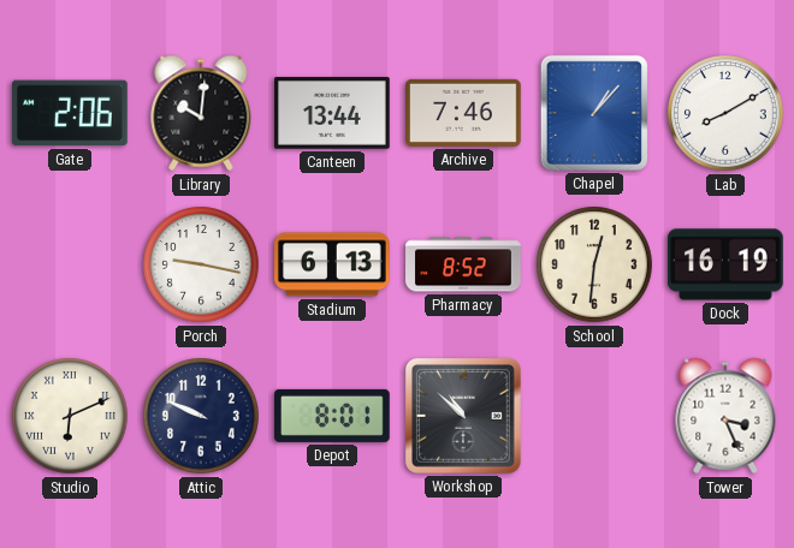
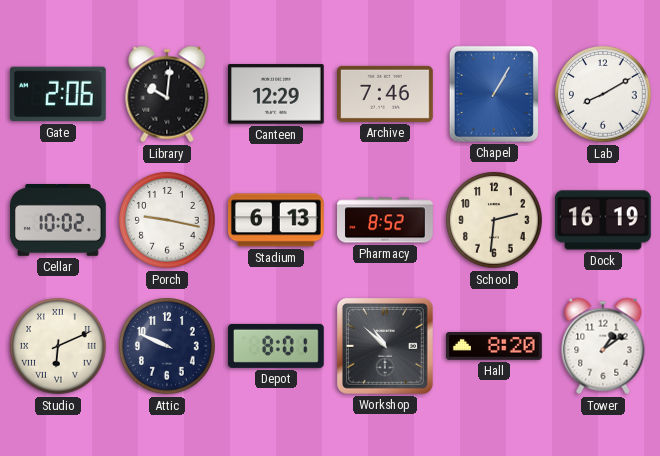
Canteen: 13:44 -> 12:29 (277, 94)
Chapel: 1:07 -> 1:05 (494, 94)
Cellar: none -> 10:02 (58, 221)
School: 12:31 -> 2:31 (494, 220)
Hall: none -> 8:20 (495, 347)
Tower: 3:26 -> 1:09 (603, 346)
